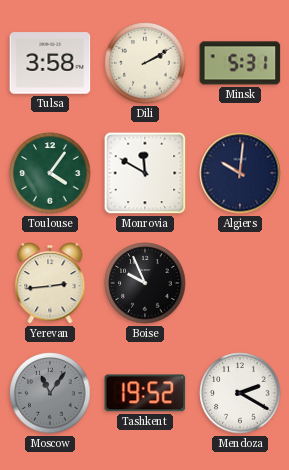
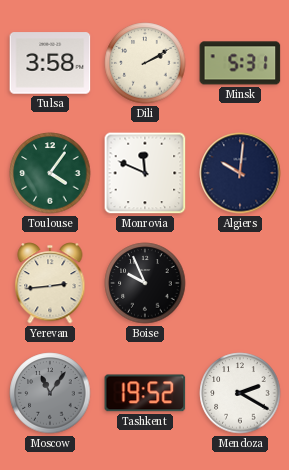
Monrovia: 11:50 -> 11:49 (145, 173)
